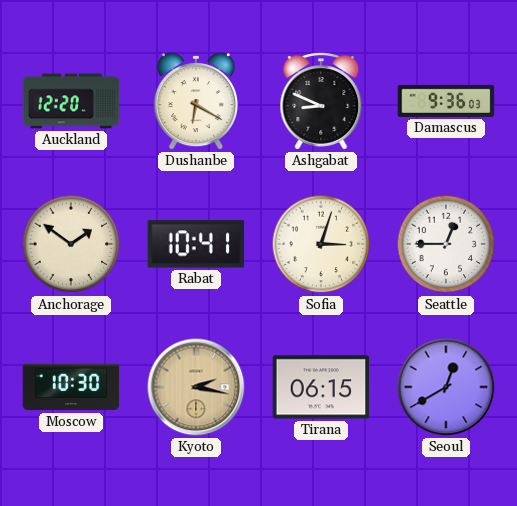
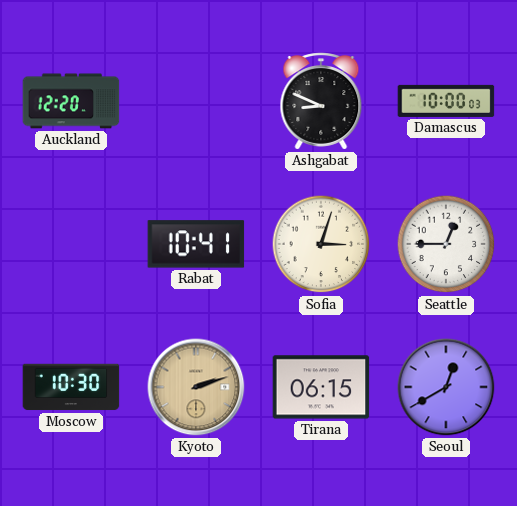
Dushanbe: 6:20 -> none (196, 101)
Damascus: 9:36 -> 10:00 (446, 101)
Anchorage: 1:51 -> none (71, 244)
Kyoto: 2:17 -> 2:12 (196, 387)
